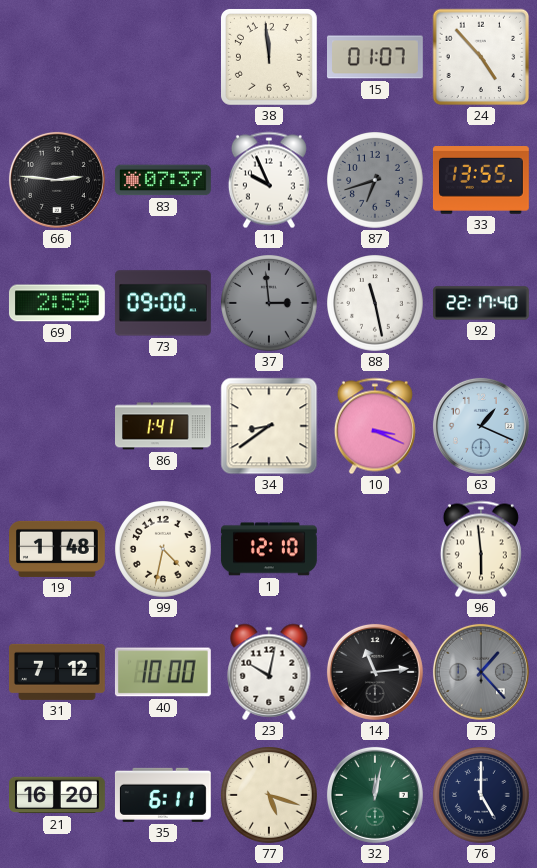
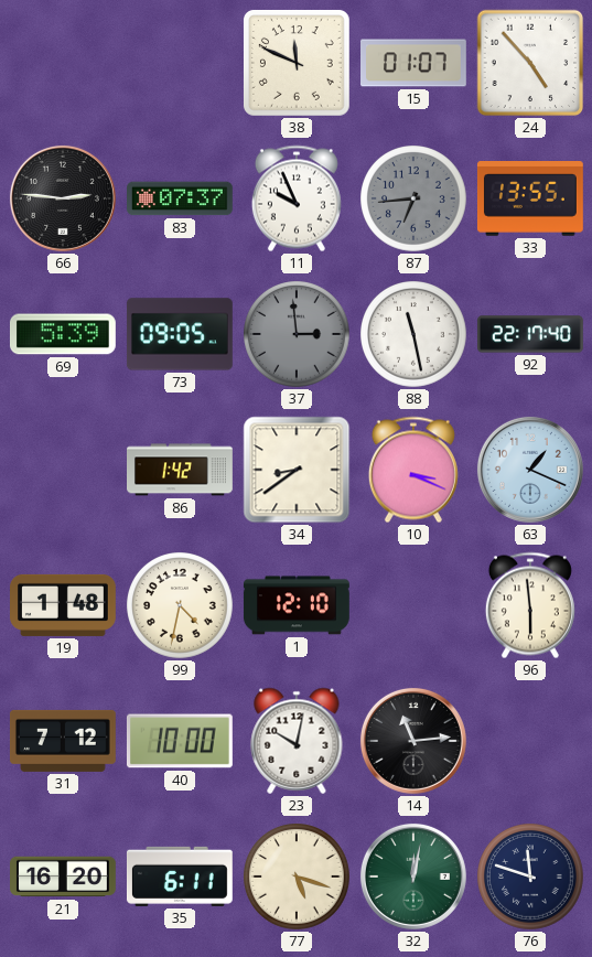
38: 11:59 -> 11:49 (297, 63)
87: 6:42 -> 6:44 (415, 200)
69: 2:59 -> 5:39 (63, 334)
73: 09:00 -> 09:05 (180, 334)
86: 1:41 -> 1:42 (181, 470)
75: 1:23 -> none (481, 672)
76: 5:00 -> 11:48 (531, 878)
